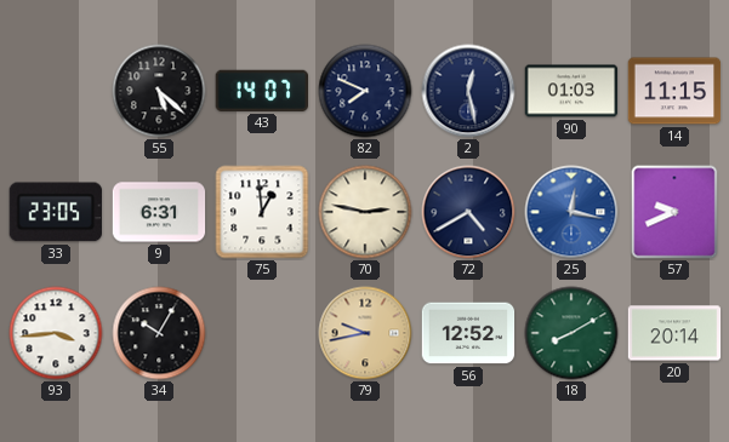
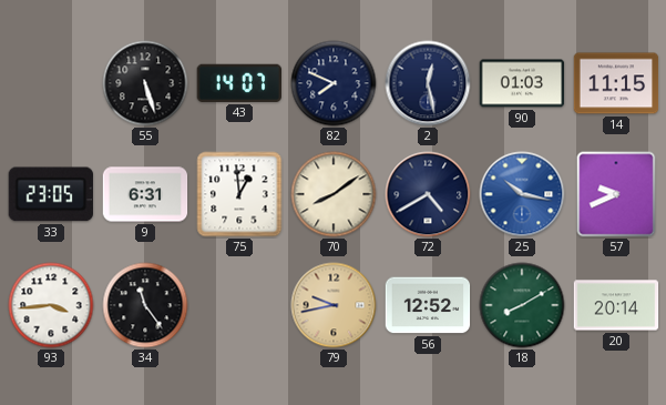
55: 5:22 -> 5:27 (145, 83)
70: 2:47 -> 8:09 (334, 194)
25: 12:17 -> 10:17 (522, 194)
34: 10:05 -> 11:24 (145, 305)
